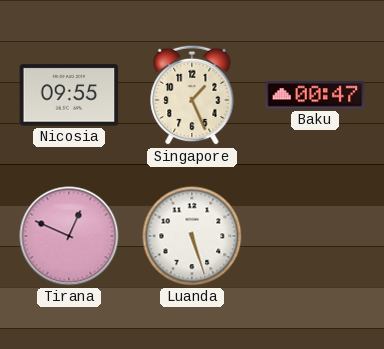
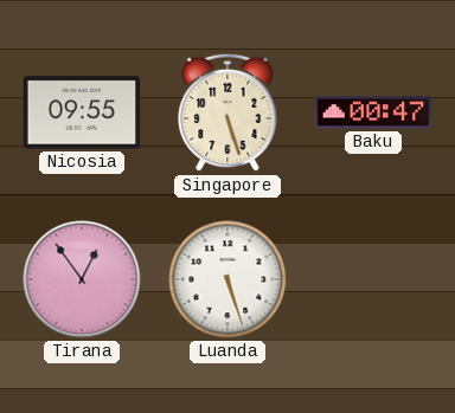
Singapore: 1:26 -> 5:27 (227, 112)
Tirana: 12:49 -> 12:54 (82, 279)
